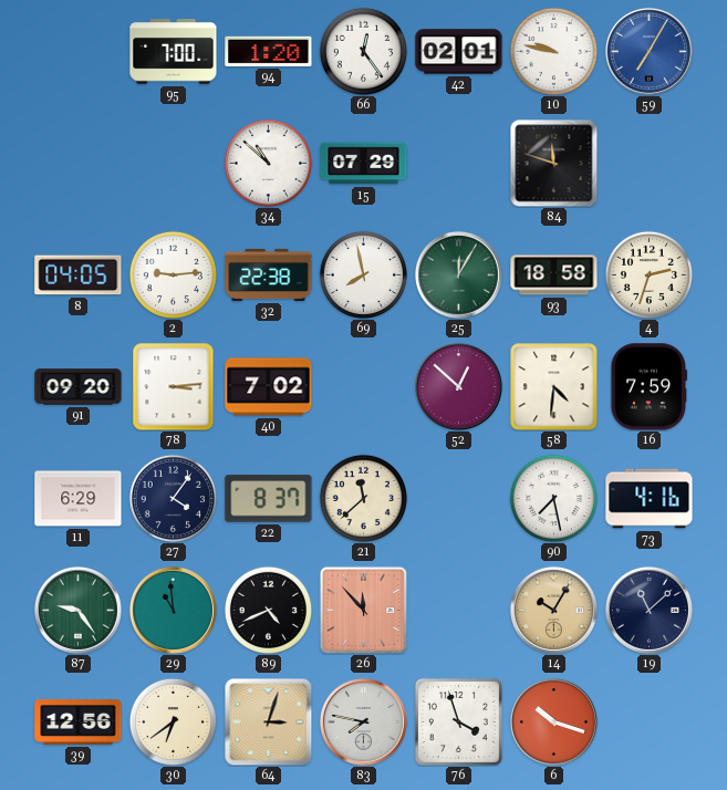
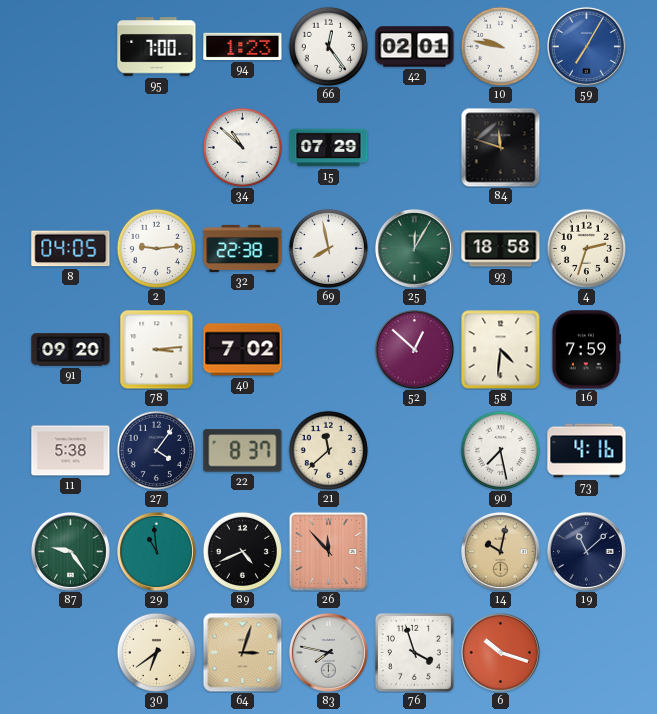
94: 1:20 -> 1:23 (243, 46)
11: 6:29 -> 5:38 (71, 451)
14: 10:05 -> 10:02 (500, 551)
39: 12:56 -> none (79, 723)
